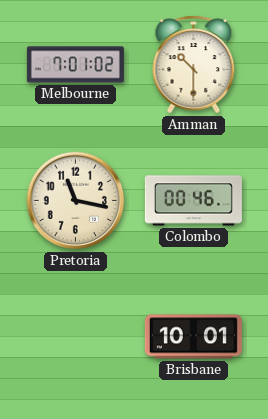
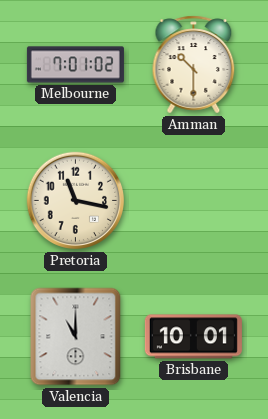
Colombo: 00:46 -> none (193, 201)
Valencia: none -> 11:00 (76, 337)
